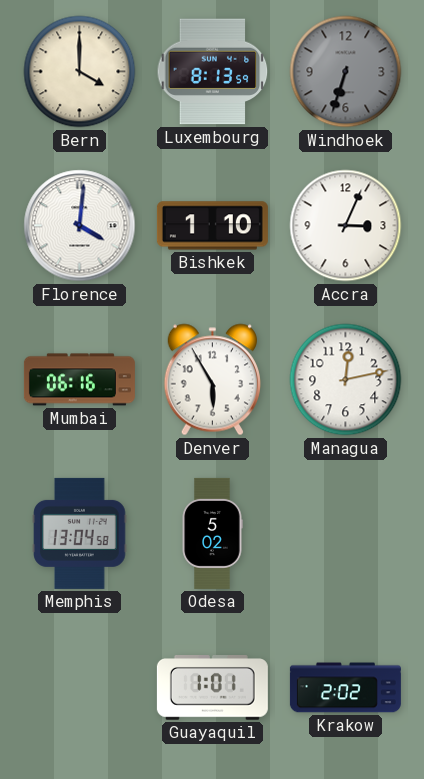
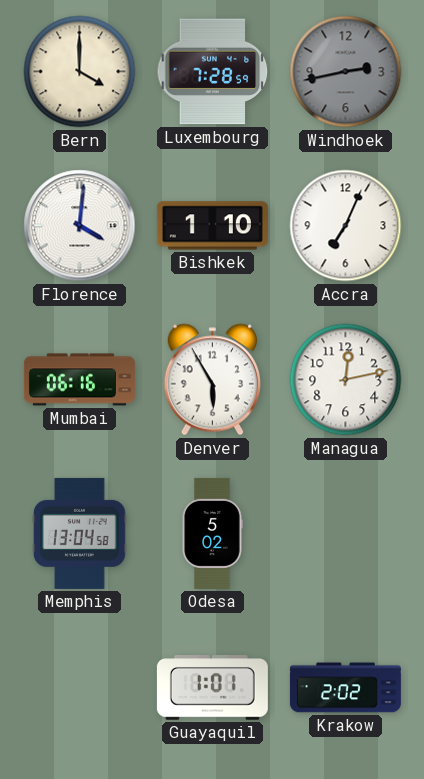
Luxembourg: 8:13 -> 7:28 (213, 72)
Windhoek: 6:33 -> 2:43 (346, 72)
Accra: 3:04 -> 7:04 (346, 226)
